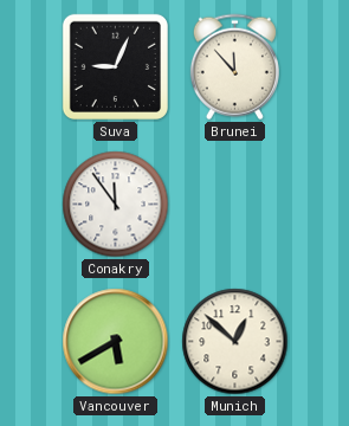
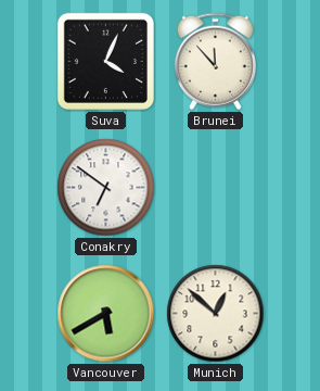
Suva: 9:04 -> 4:04 (105, 61)
Conakry: 11:54 -> 6:51 (106, 188)
